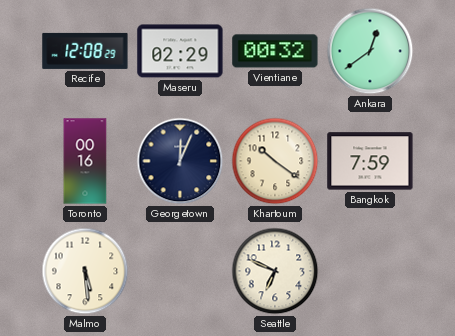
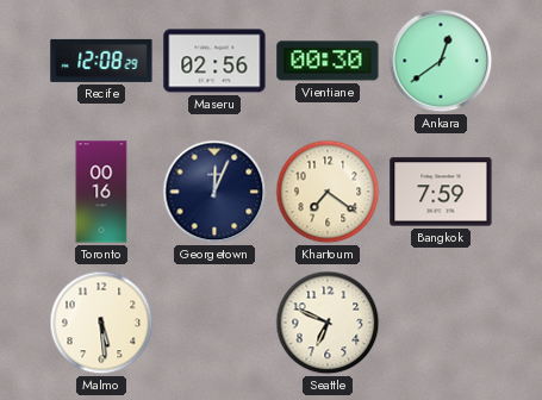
Maseru: 02:29 -> 02:56 (214, 61)
Vientiane: 00:32 -> 00:30 (328, 61)
Khartoum: 10:21 -> 7:21 (328, 192)
